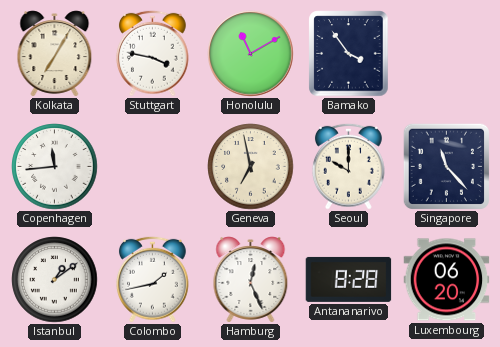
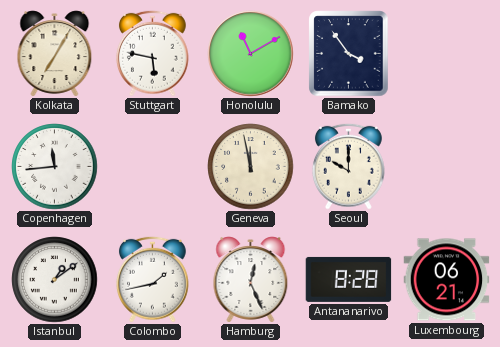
Stuttgart: 3:47 -> 5:47 (152, 53)
Geneva: 6:58 -> 11:58 (251, 167)
Singapore: 11:23 -> none (446, 166)
Luxembourg: 06:20 -> 06:21 (447, 280)
